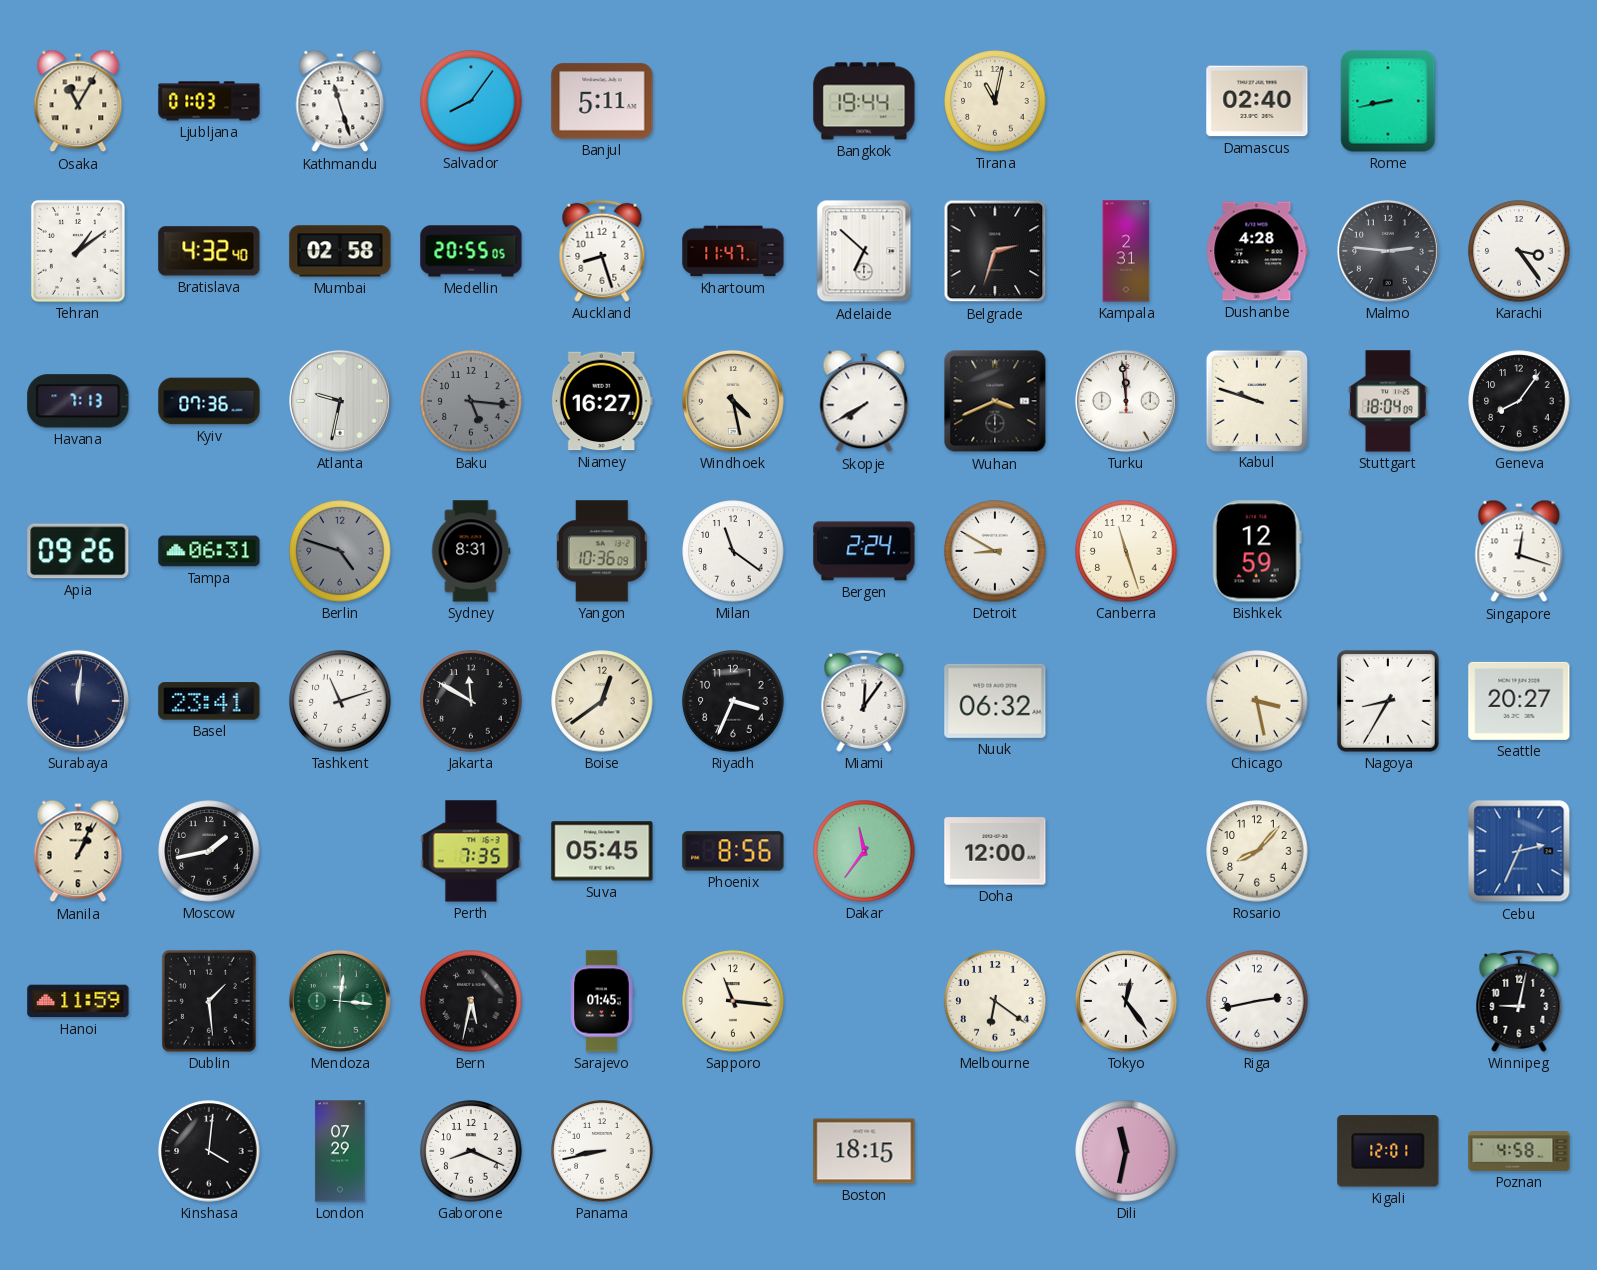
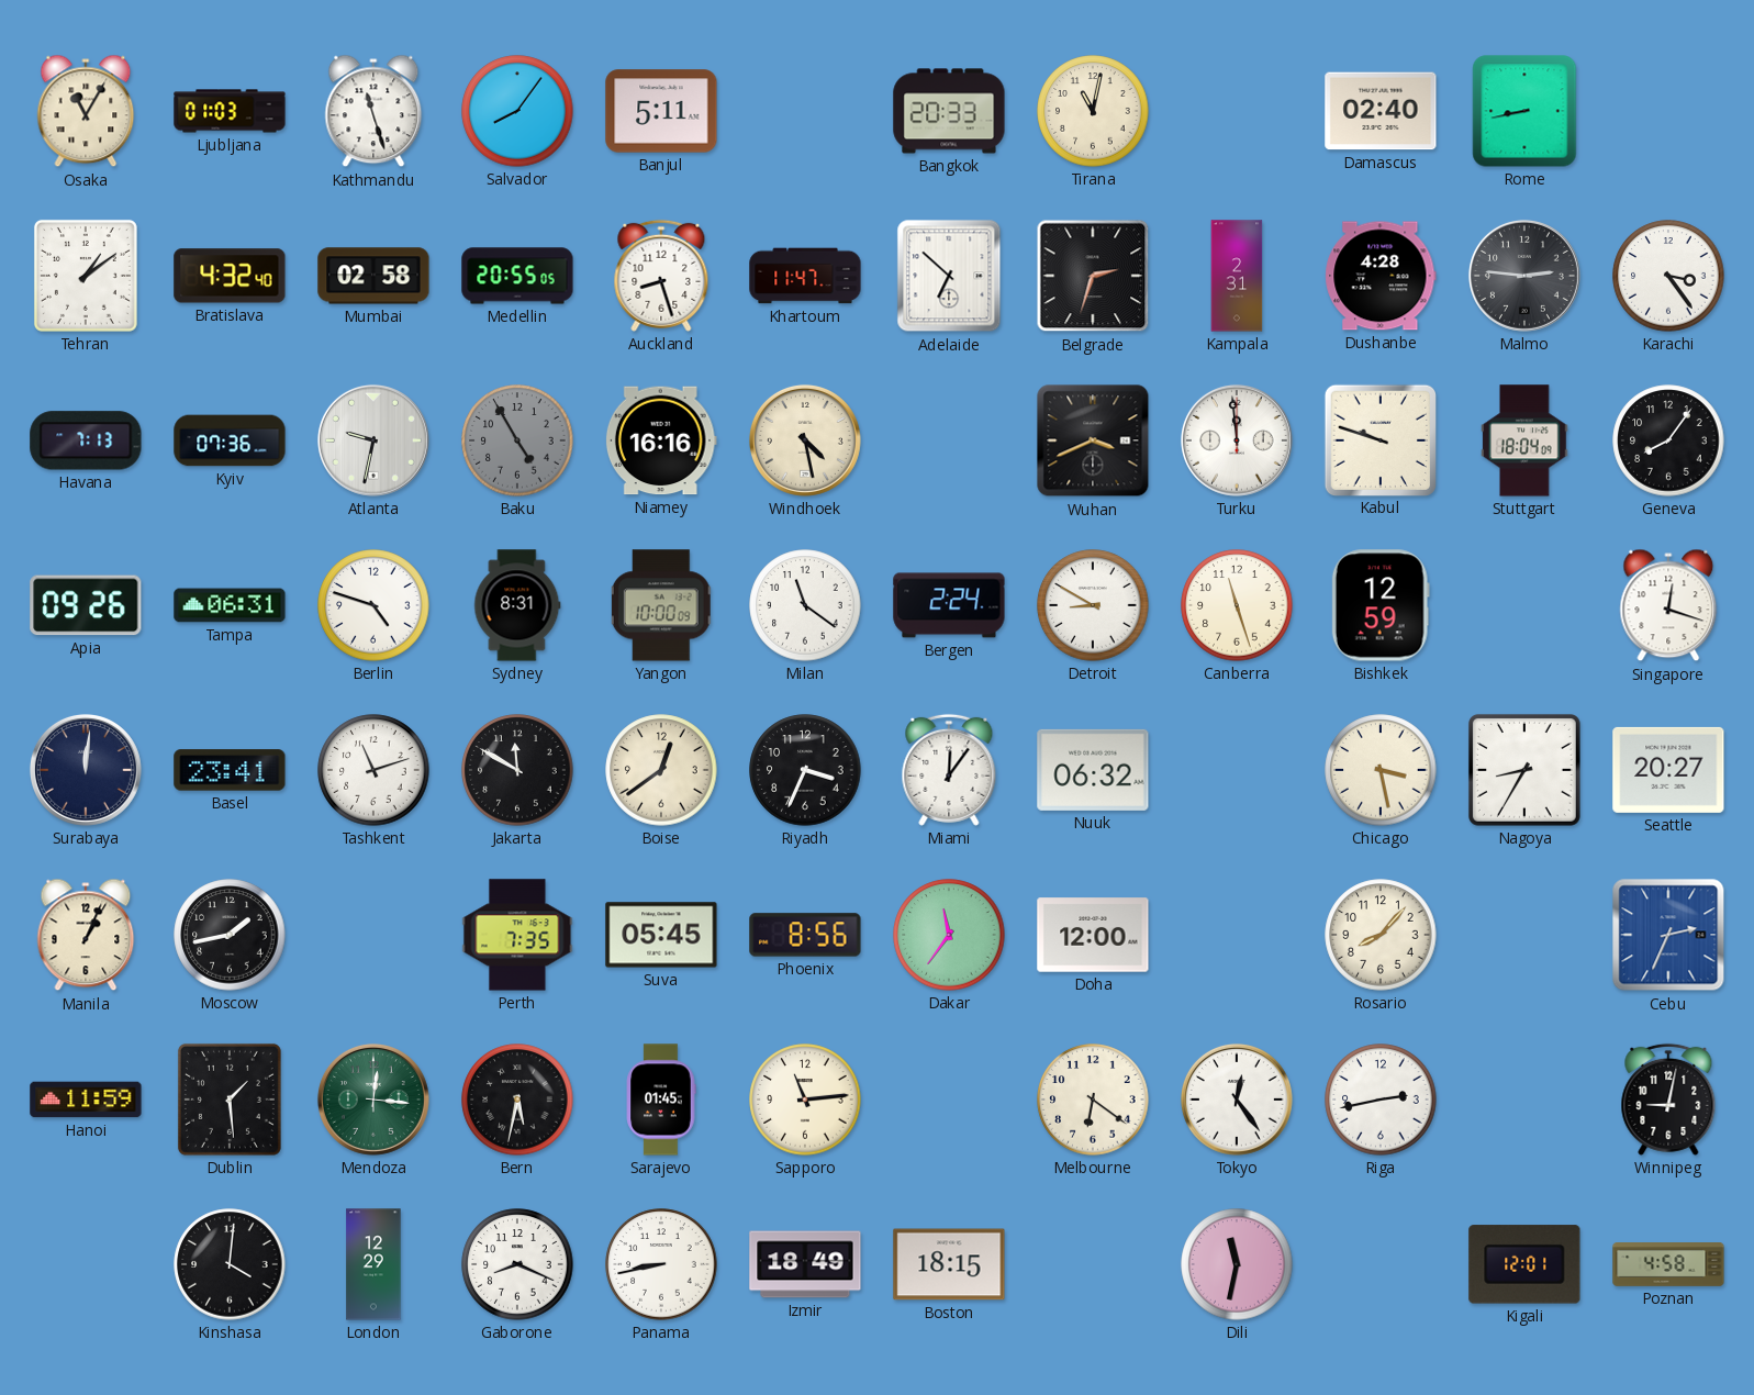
Bangkok: 19:44 -> 20:33 (949, 111)
Baku: 5:16 -> 4:55 (517, 440)
Niamey: 16:27 -> 16:16 (661, 440)
Skopje: 7:40 -> none (864, 401)
Berlin dial: grey -> white (373, 605)
Yangon: 10:36 -> 10:00 (661, 605)
Sapporo: 11:16 -> 11:14 (805, 1100)
London: 07:29 -> 12:29 (373, 1264)
Izmir: none -> 18:49 (805, 1264)
